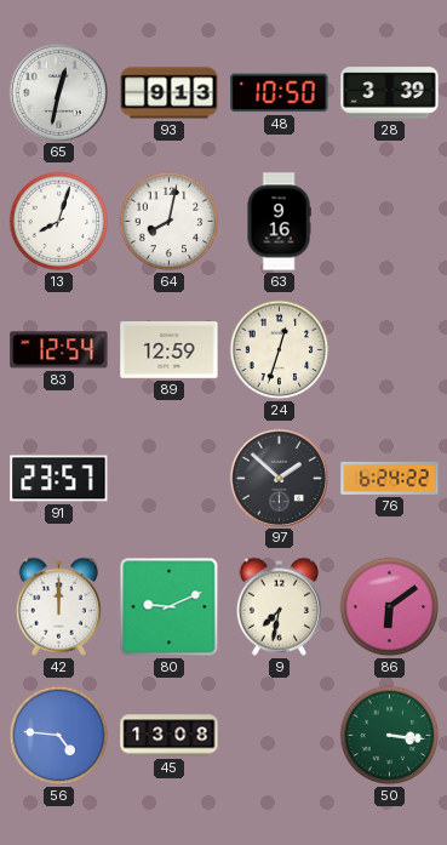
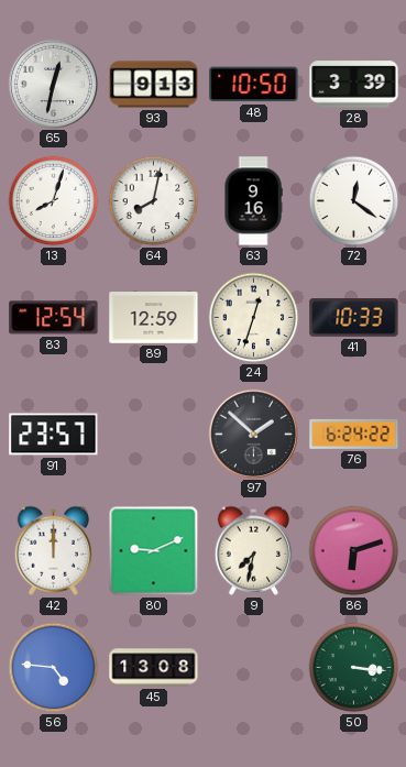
72: none -> 12:21 (354, 201)
41: none -> 10:33 (354, 318)
86: 6:09 -> 6:12 (354, 551)
